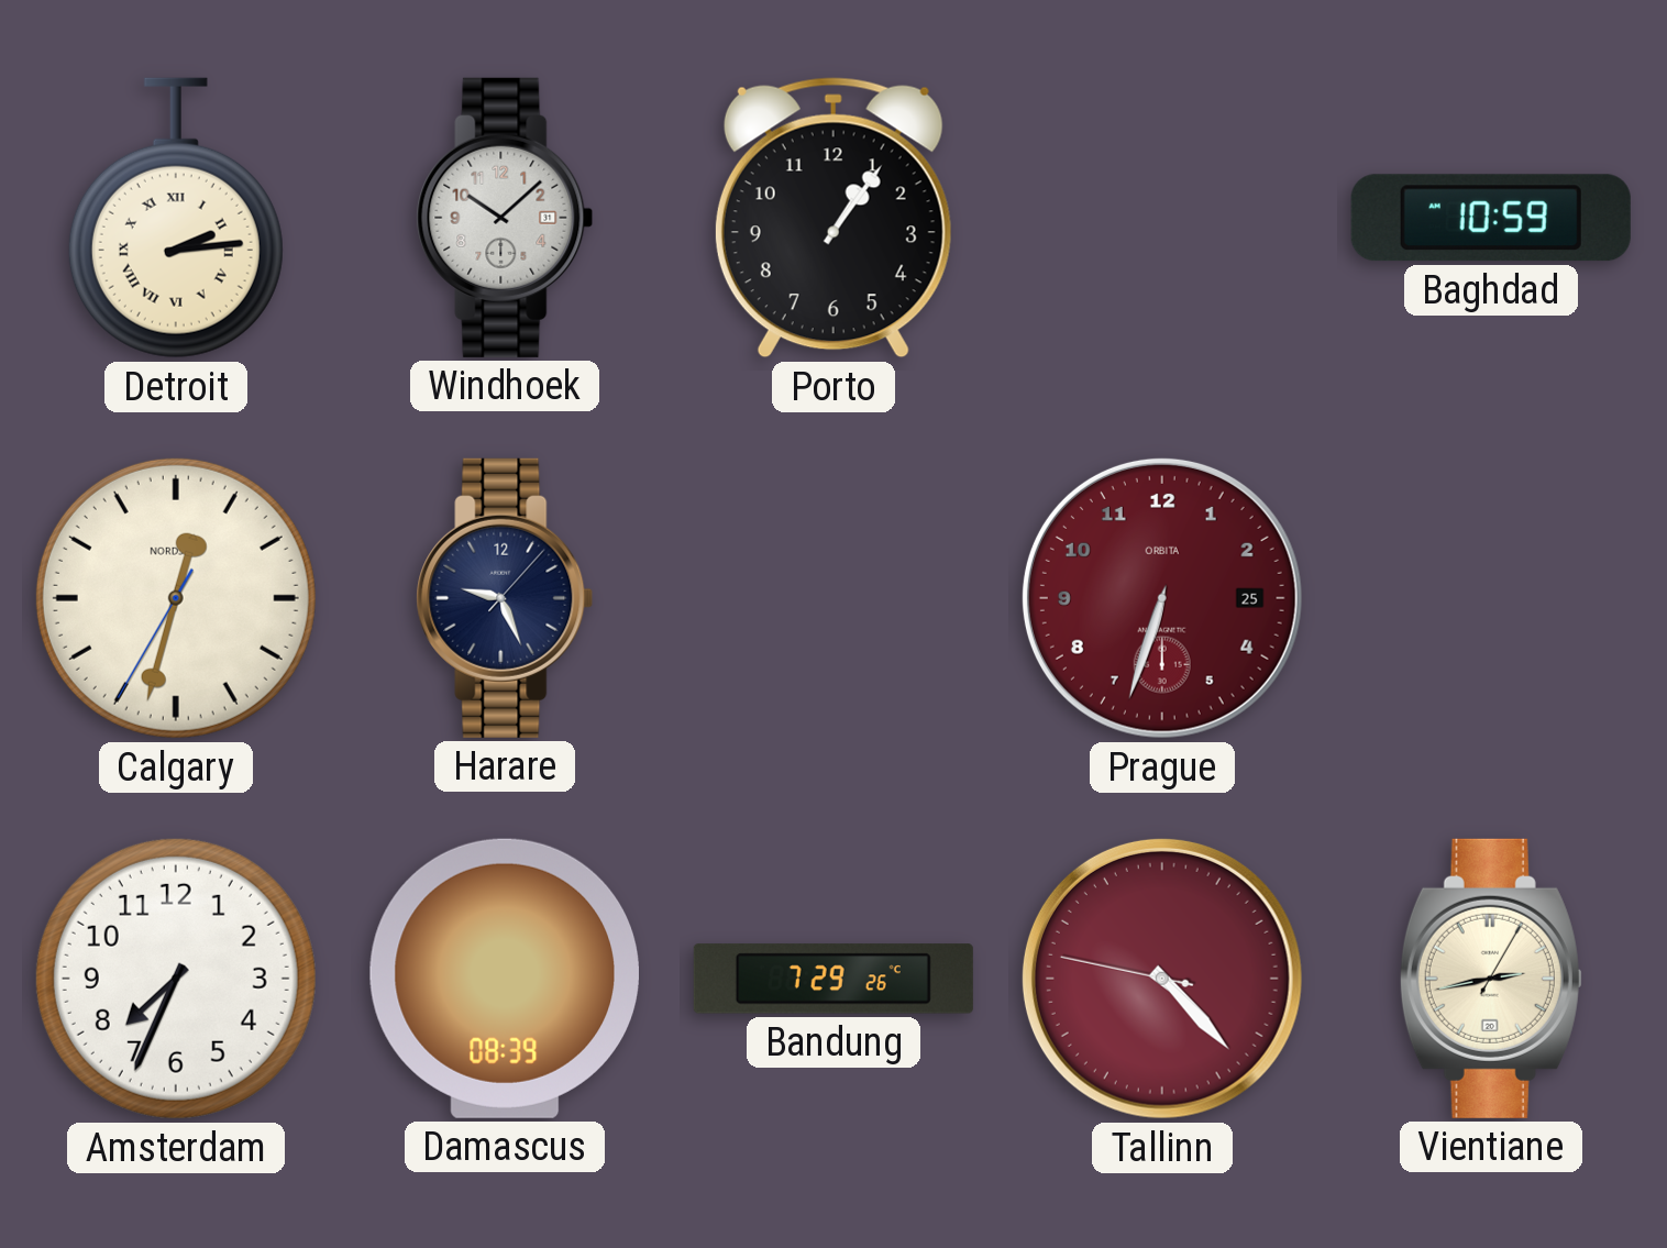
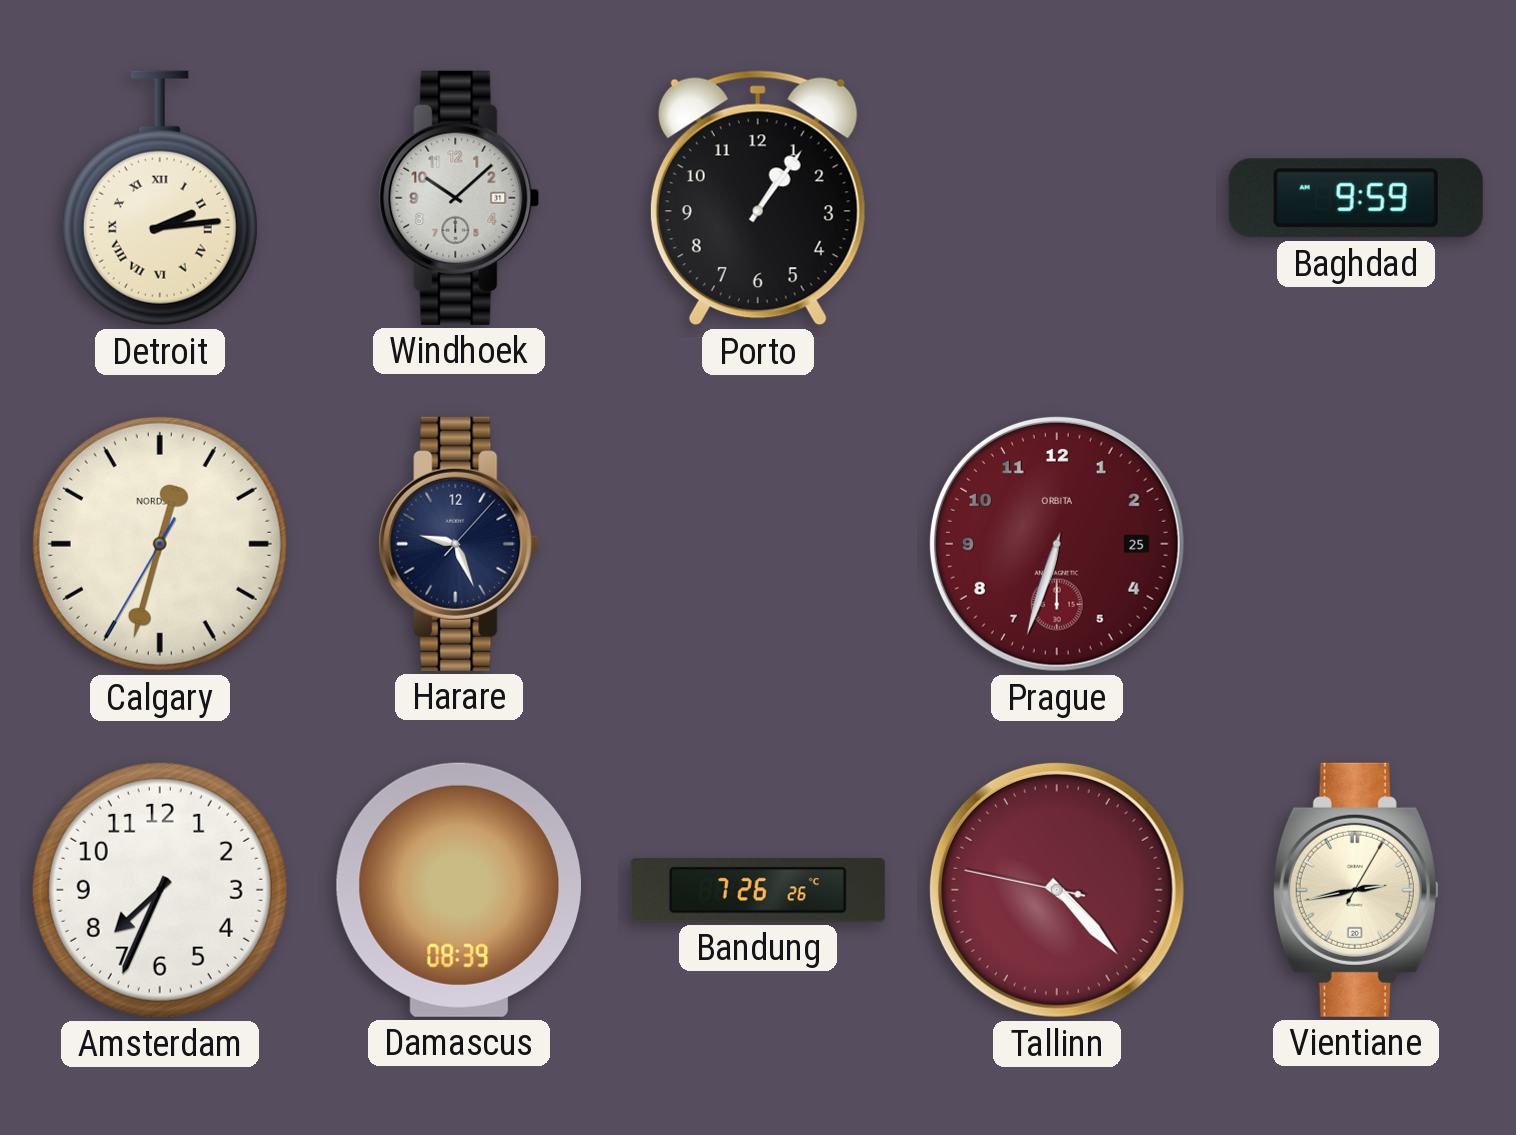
Baghdad: 10:59 -> 9:59 (1356, 198)
Bandung: 7:29 -> 7:26 (758, 890)
